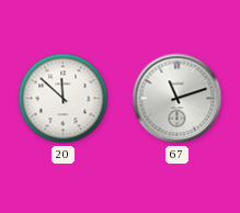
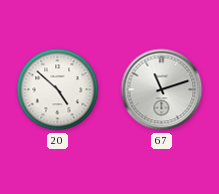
20: 11:52 -> 4:52 (58, 90)
